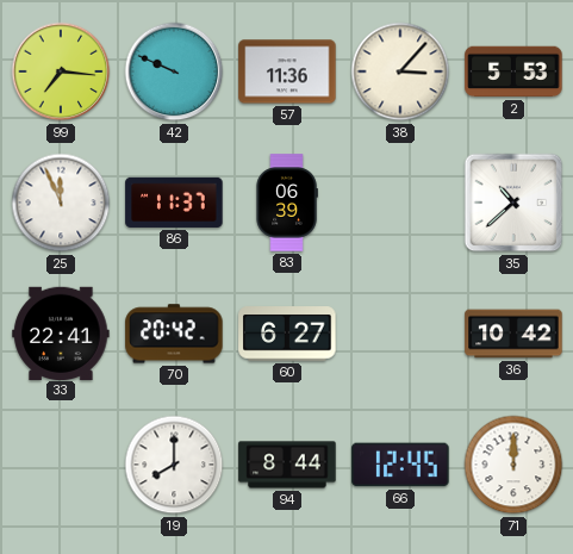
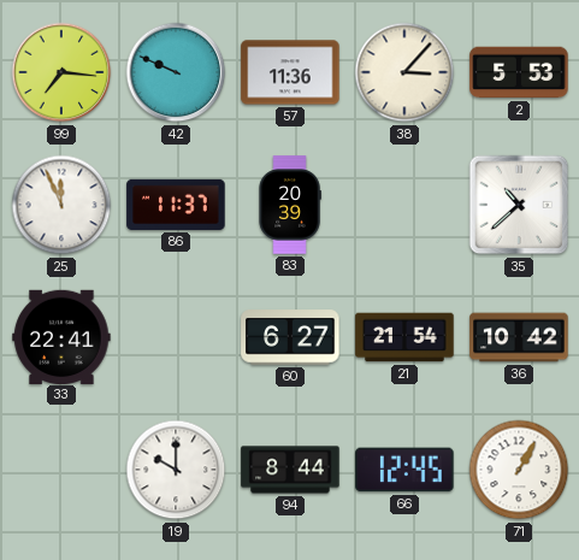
83: 06:39 -> 20:39 (290, 205)
70: 20:42 -> none (174, 334)
21: none -> 21:54 (404, 337)
19: 8:00 -> 10:00 (176, 470)
71: 12:00 -> 1:05 (519, 470)
